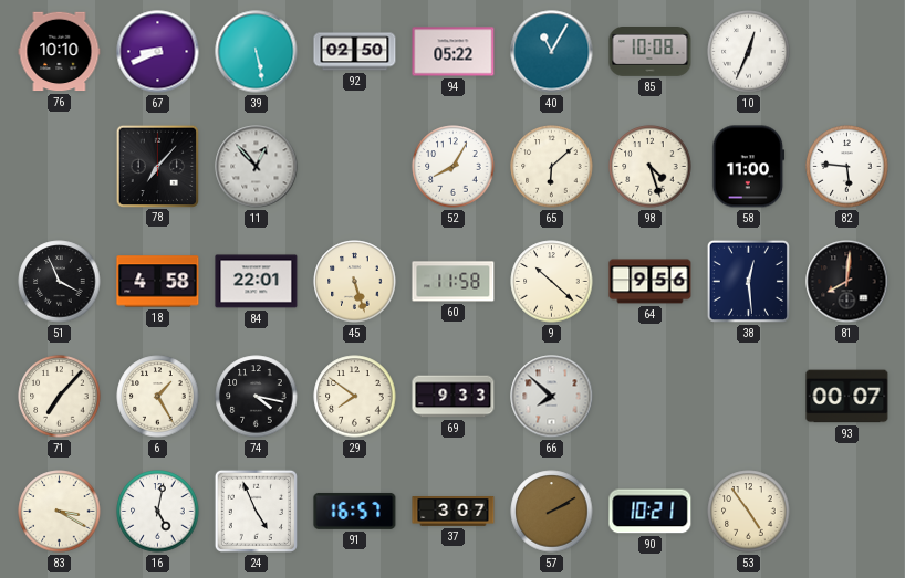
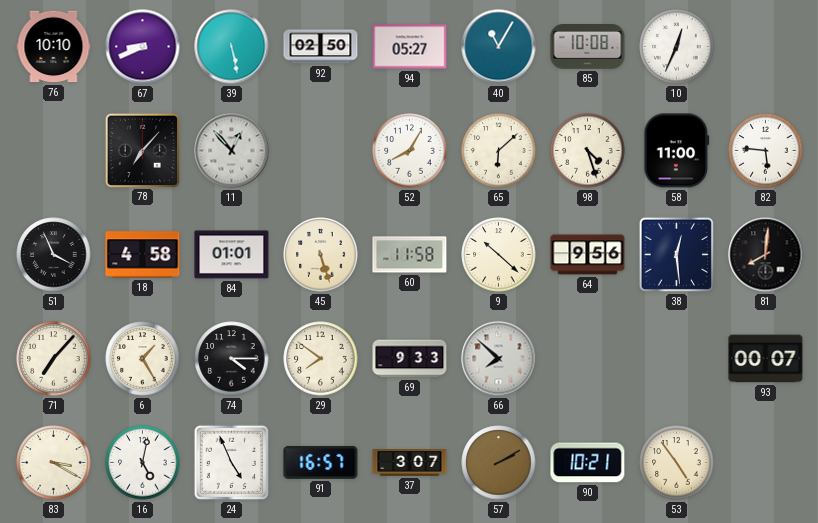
94: 05:22 -> 05:27 (410, 47)
84: 22:01 -> 01:01 (232, 255)
74: 4:17 -> 4:15 (232, 359)
